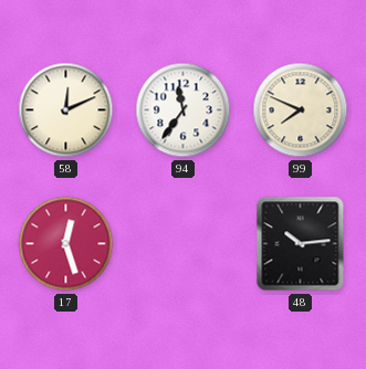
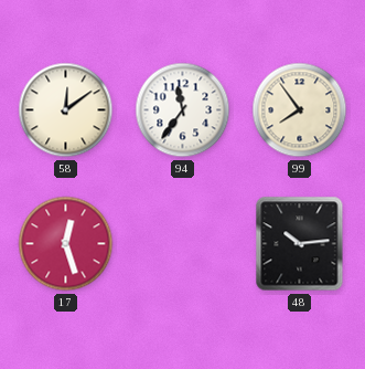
58: 12:11 -> 12:09 (66, 110)
99: 7:49 -> 7:54 (300, 110)
